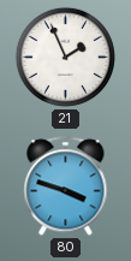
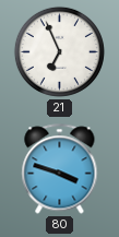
21: 1:56 -> 6:56 (59, 51)
